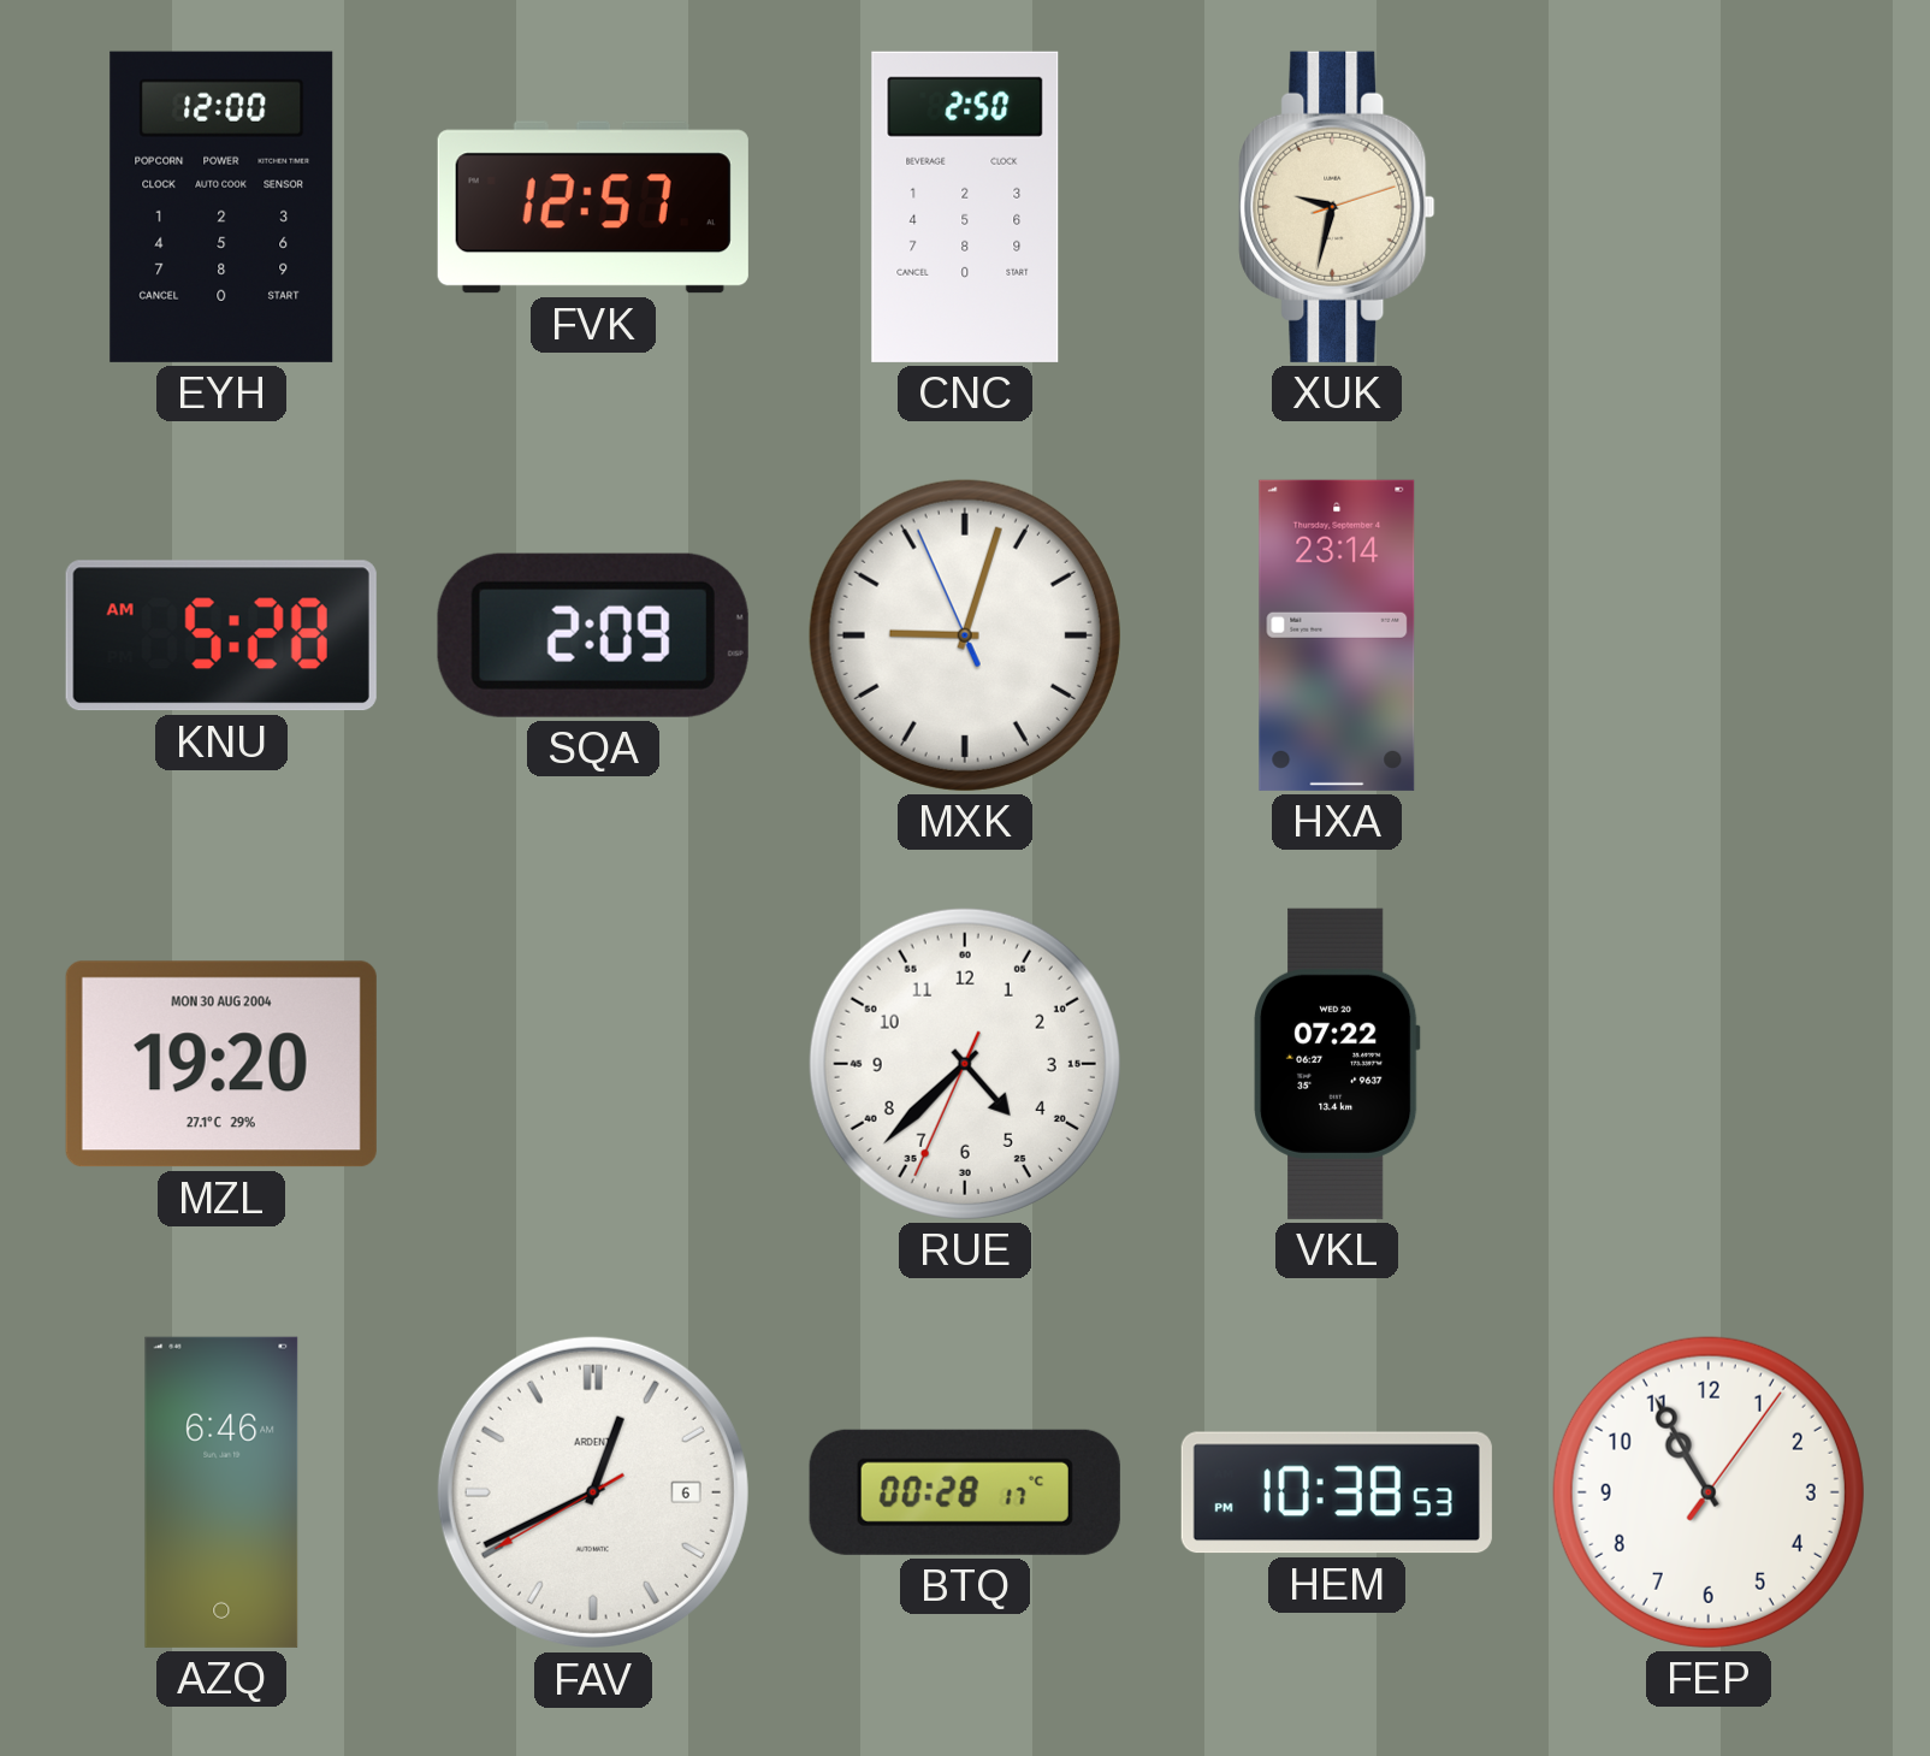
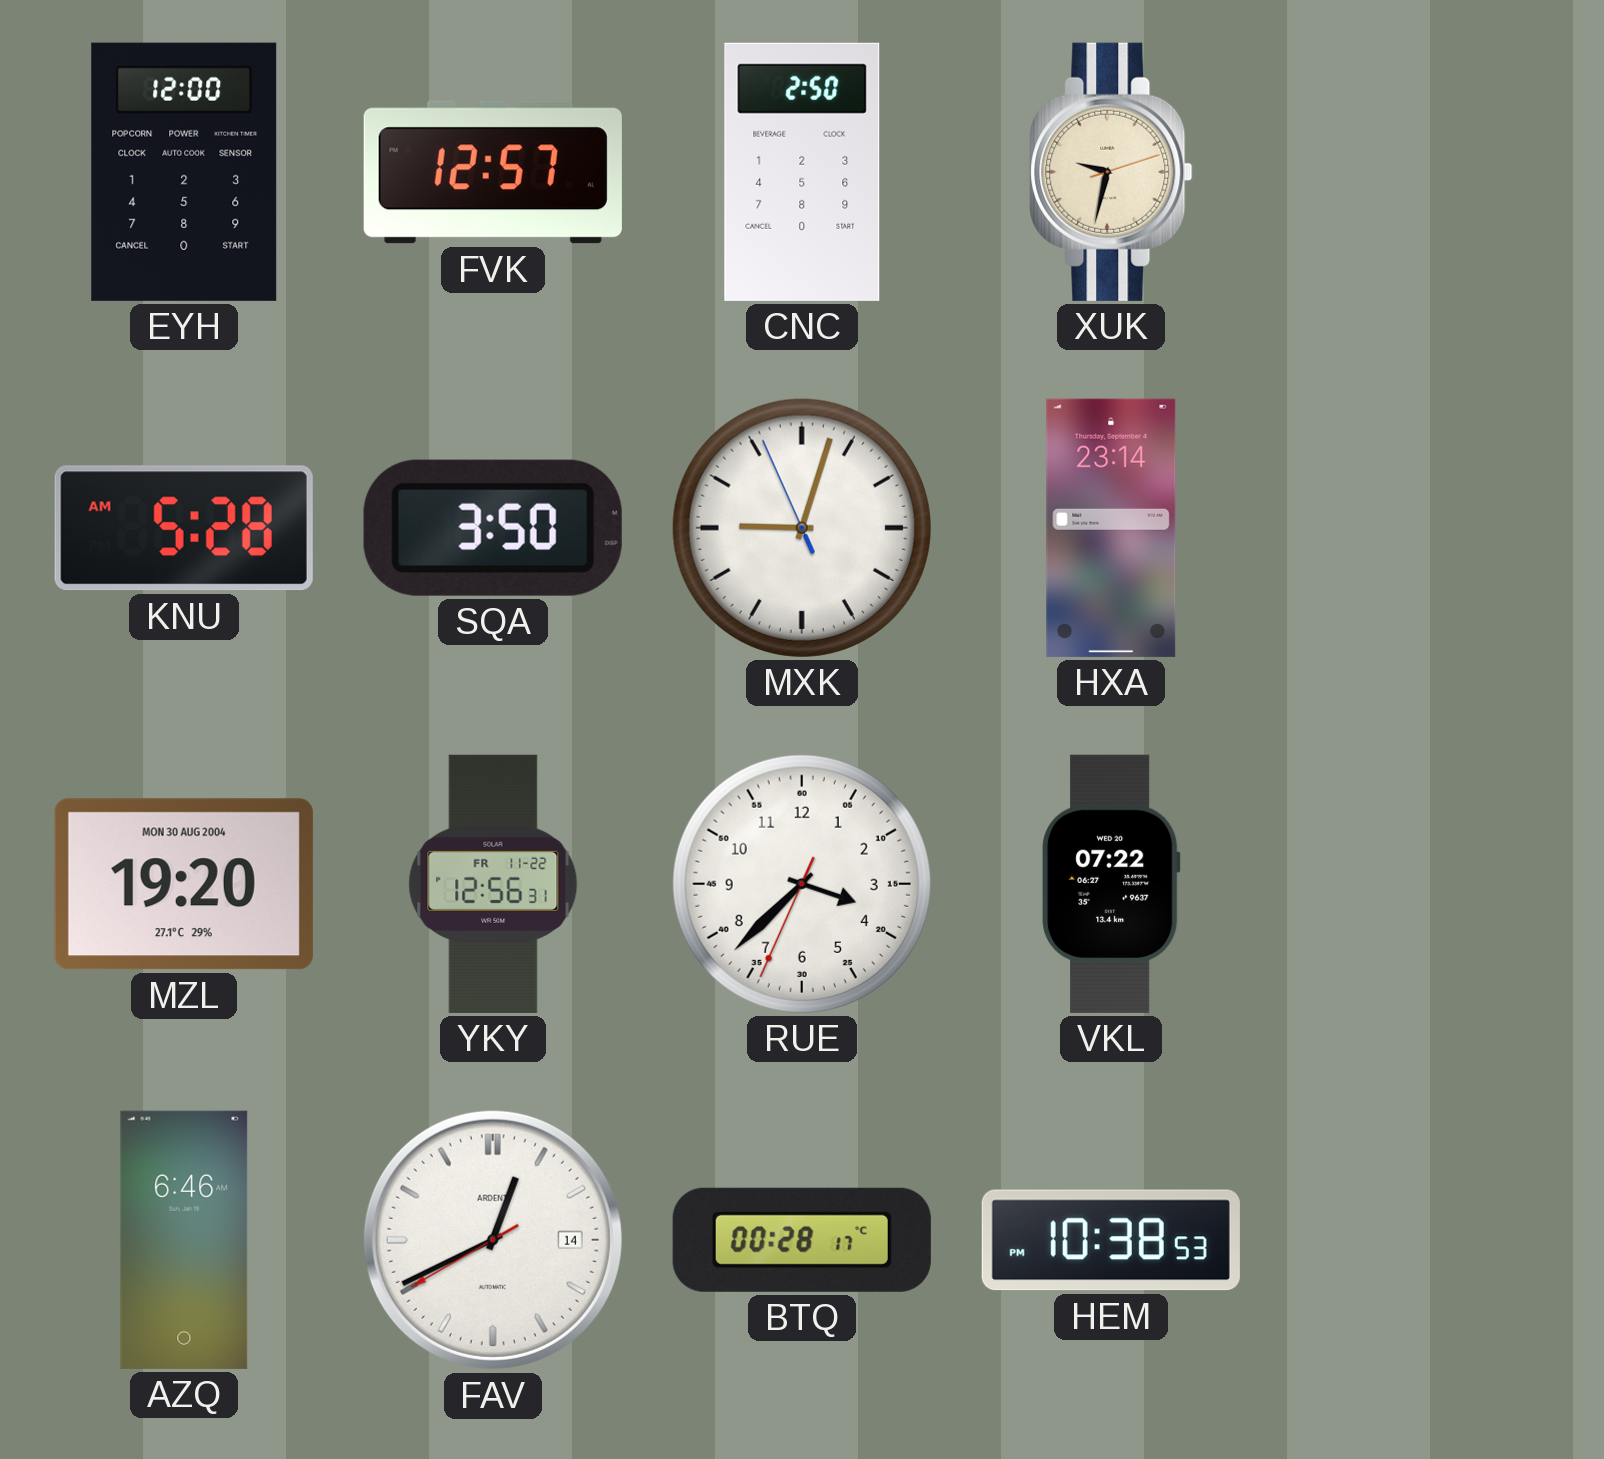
SQA: 2:09 -> 3:50 (493, 528)
YKY: none -> 12:56 (493, 884)
RUE: 4:37 -> 3:37 (802, 884)
FAV date: 6 -> 14 (493, 1240)
FEP: 10:55 -> none (1709, 1492)
